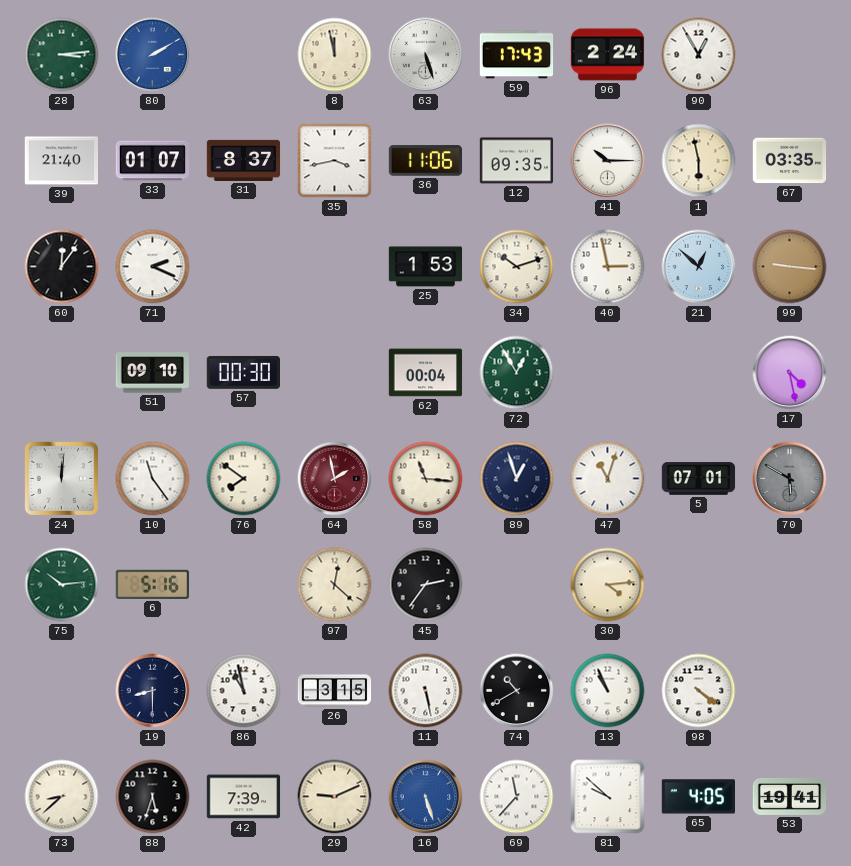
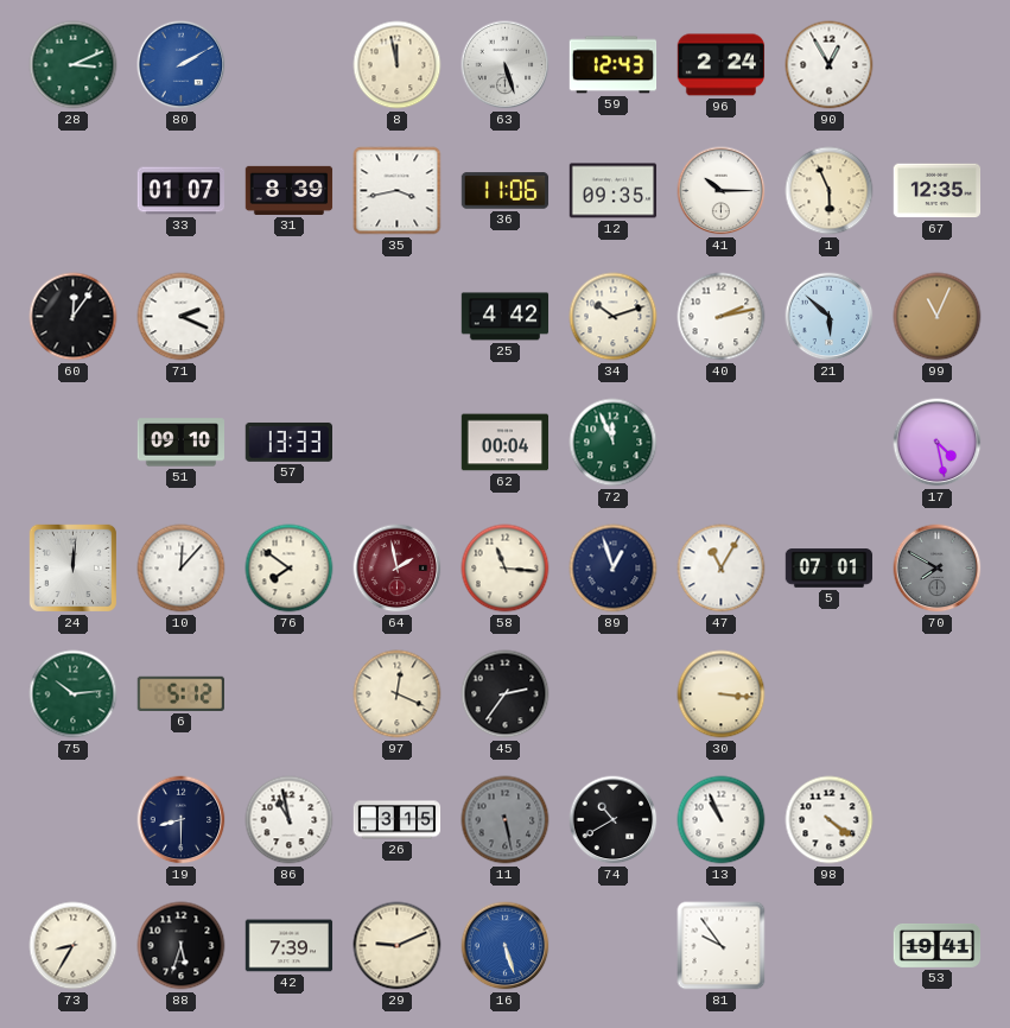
28: 3:14 -> 3:11 (74, 65)
59: 17:43 -> 12:43 (614, 65)
39: 21:40 -> none (62, 161)
31: 8:37 -> 8:39 (290, 190)
1: 5:58 -> 5:56 (830, 191)
67: 03:35 -> 12:35 (938, 191)
25: 1:53 -> 4:42 (506, 317)
40: 2:58 -> 2:13 (722, 317)
21: 12:52 -> 5:52 (830, 317)
99: 9:16 -> 11:04 (938, 317)
57: 00:30 -> 13:33 (288, 442)
72: 12:55 -> 11:56 (614, 443)
10: 11:24 -> 12:07 (182, 569)
47: 11:03 -> 11:05 (722, 569)
70: 5:50 -> 7:50 (938, 569)
6: 5:16 -> 5:12 (180, 693)
97: 12:22 -> 12:19 (398, 694)
30: 4:14 -> 3:16 (722, 694)
11 dial: white -> grey (506, 820)
73: 8:38 -> 8:35 (74, 946)
69: 11:37 -> none (517, 797)
81: 9:52 -> 9:54 (722, 946)
65: 4:05 -> none (698, 797)
